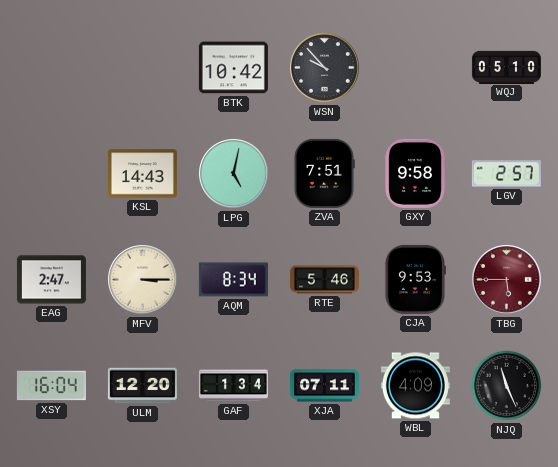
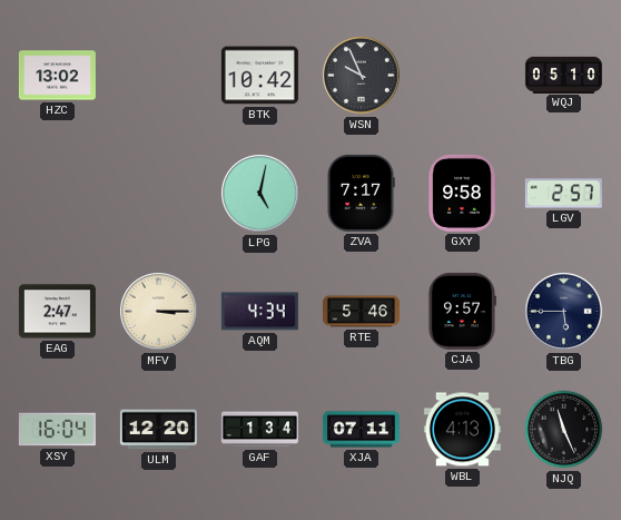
HZC: none -> 13:02 (57, 76)
WSN: 9:53 -> 9:56 (362, 76)
KSL: 14:43 -> none (142, 174)
ZVA: 7:51 -> 7:17 (361, 193)
AQM: 8:34 -> 4:34 (259, 312)
CJA: 9:53 -> 9:57 (462, 311)
TBG dial: burgundy -> navy (564, 312)
WBL: 4:09 -> 4:13 (462, 430)
